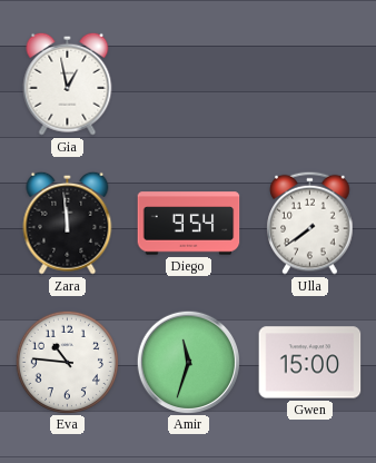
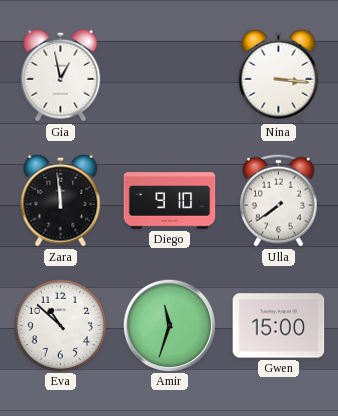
Nina: none -> 3:16 (279, 75)
Diego: 9:54 -> 9:10 (170, 201)
Eva: 10:46 -> 10:52 (60, 325)
